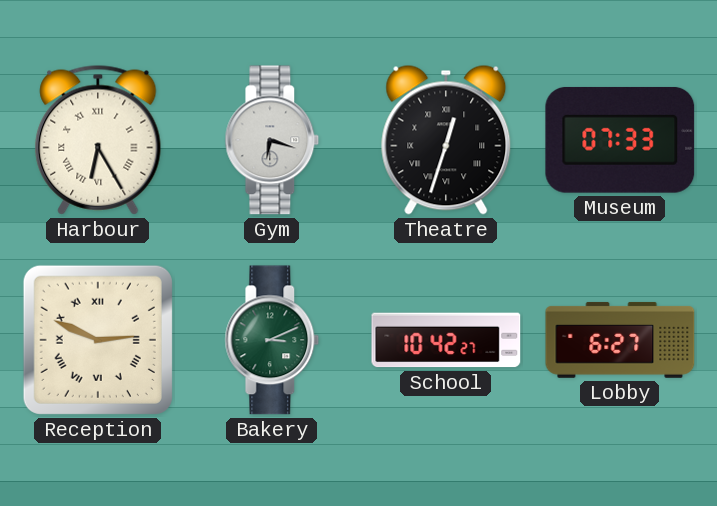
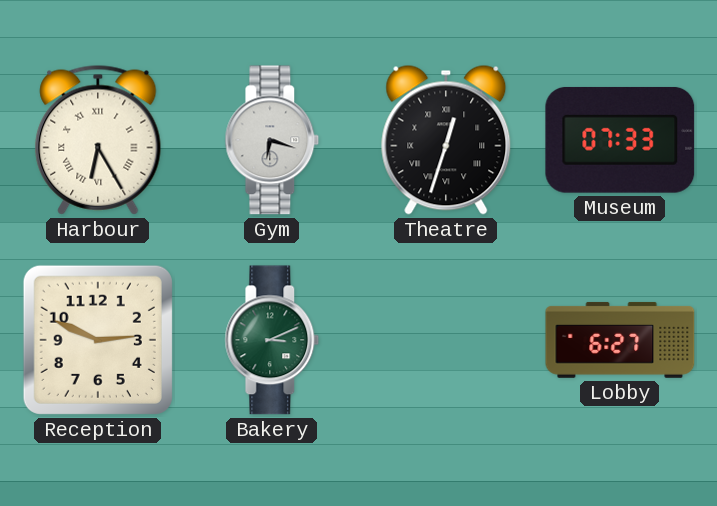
Reception numerals: Roman -> Arabic (98, 340)
School: 10:42 -> none (446, 340)
